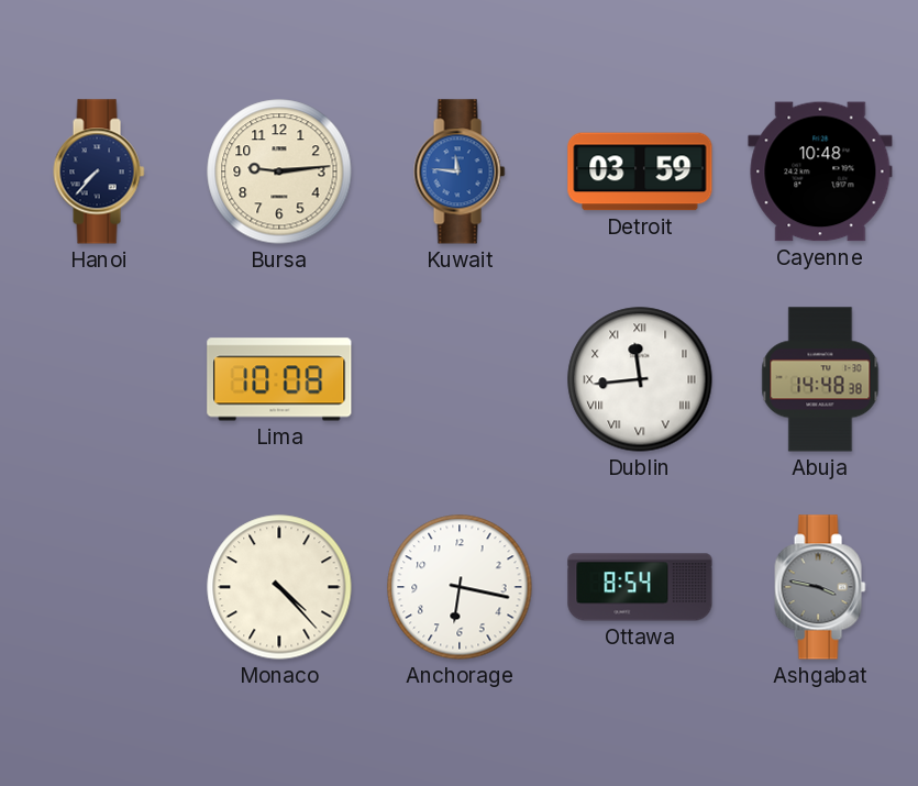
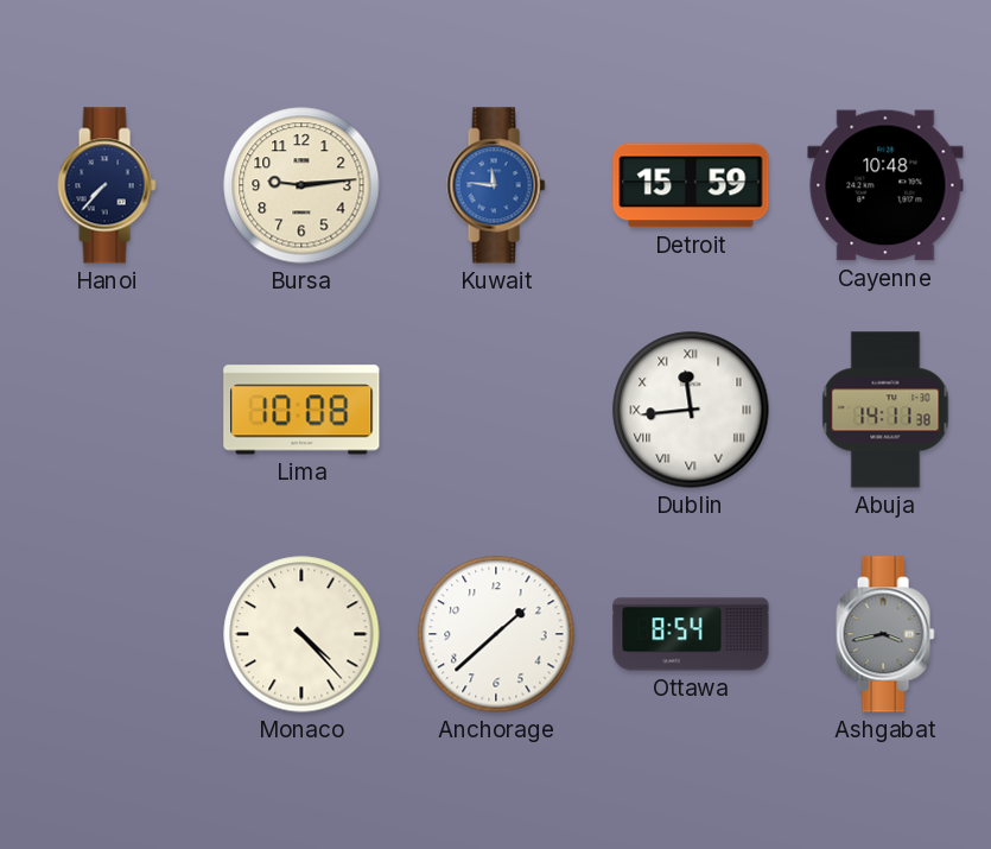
Detroit: 03:59 -> 15:59 (691, 185)
Abuja: 14:48 -> 14:11 (885, 410)
Anchorage: 6:17 -> 1:38 (496, 634)
Ashgabat: 3:47 -> 3:43 (885, 634)
